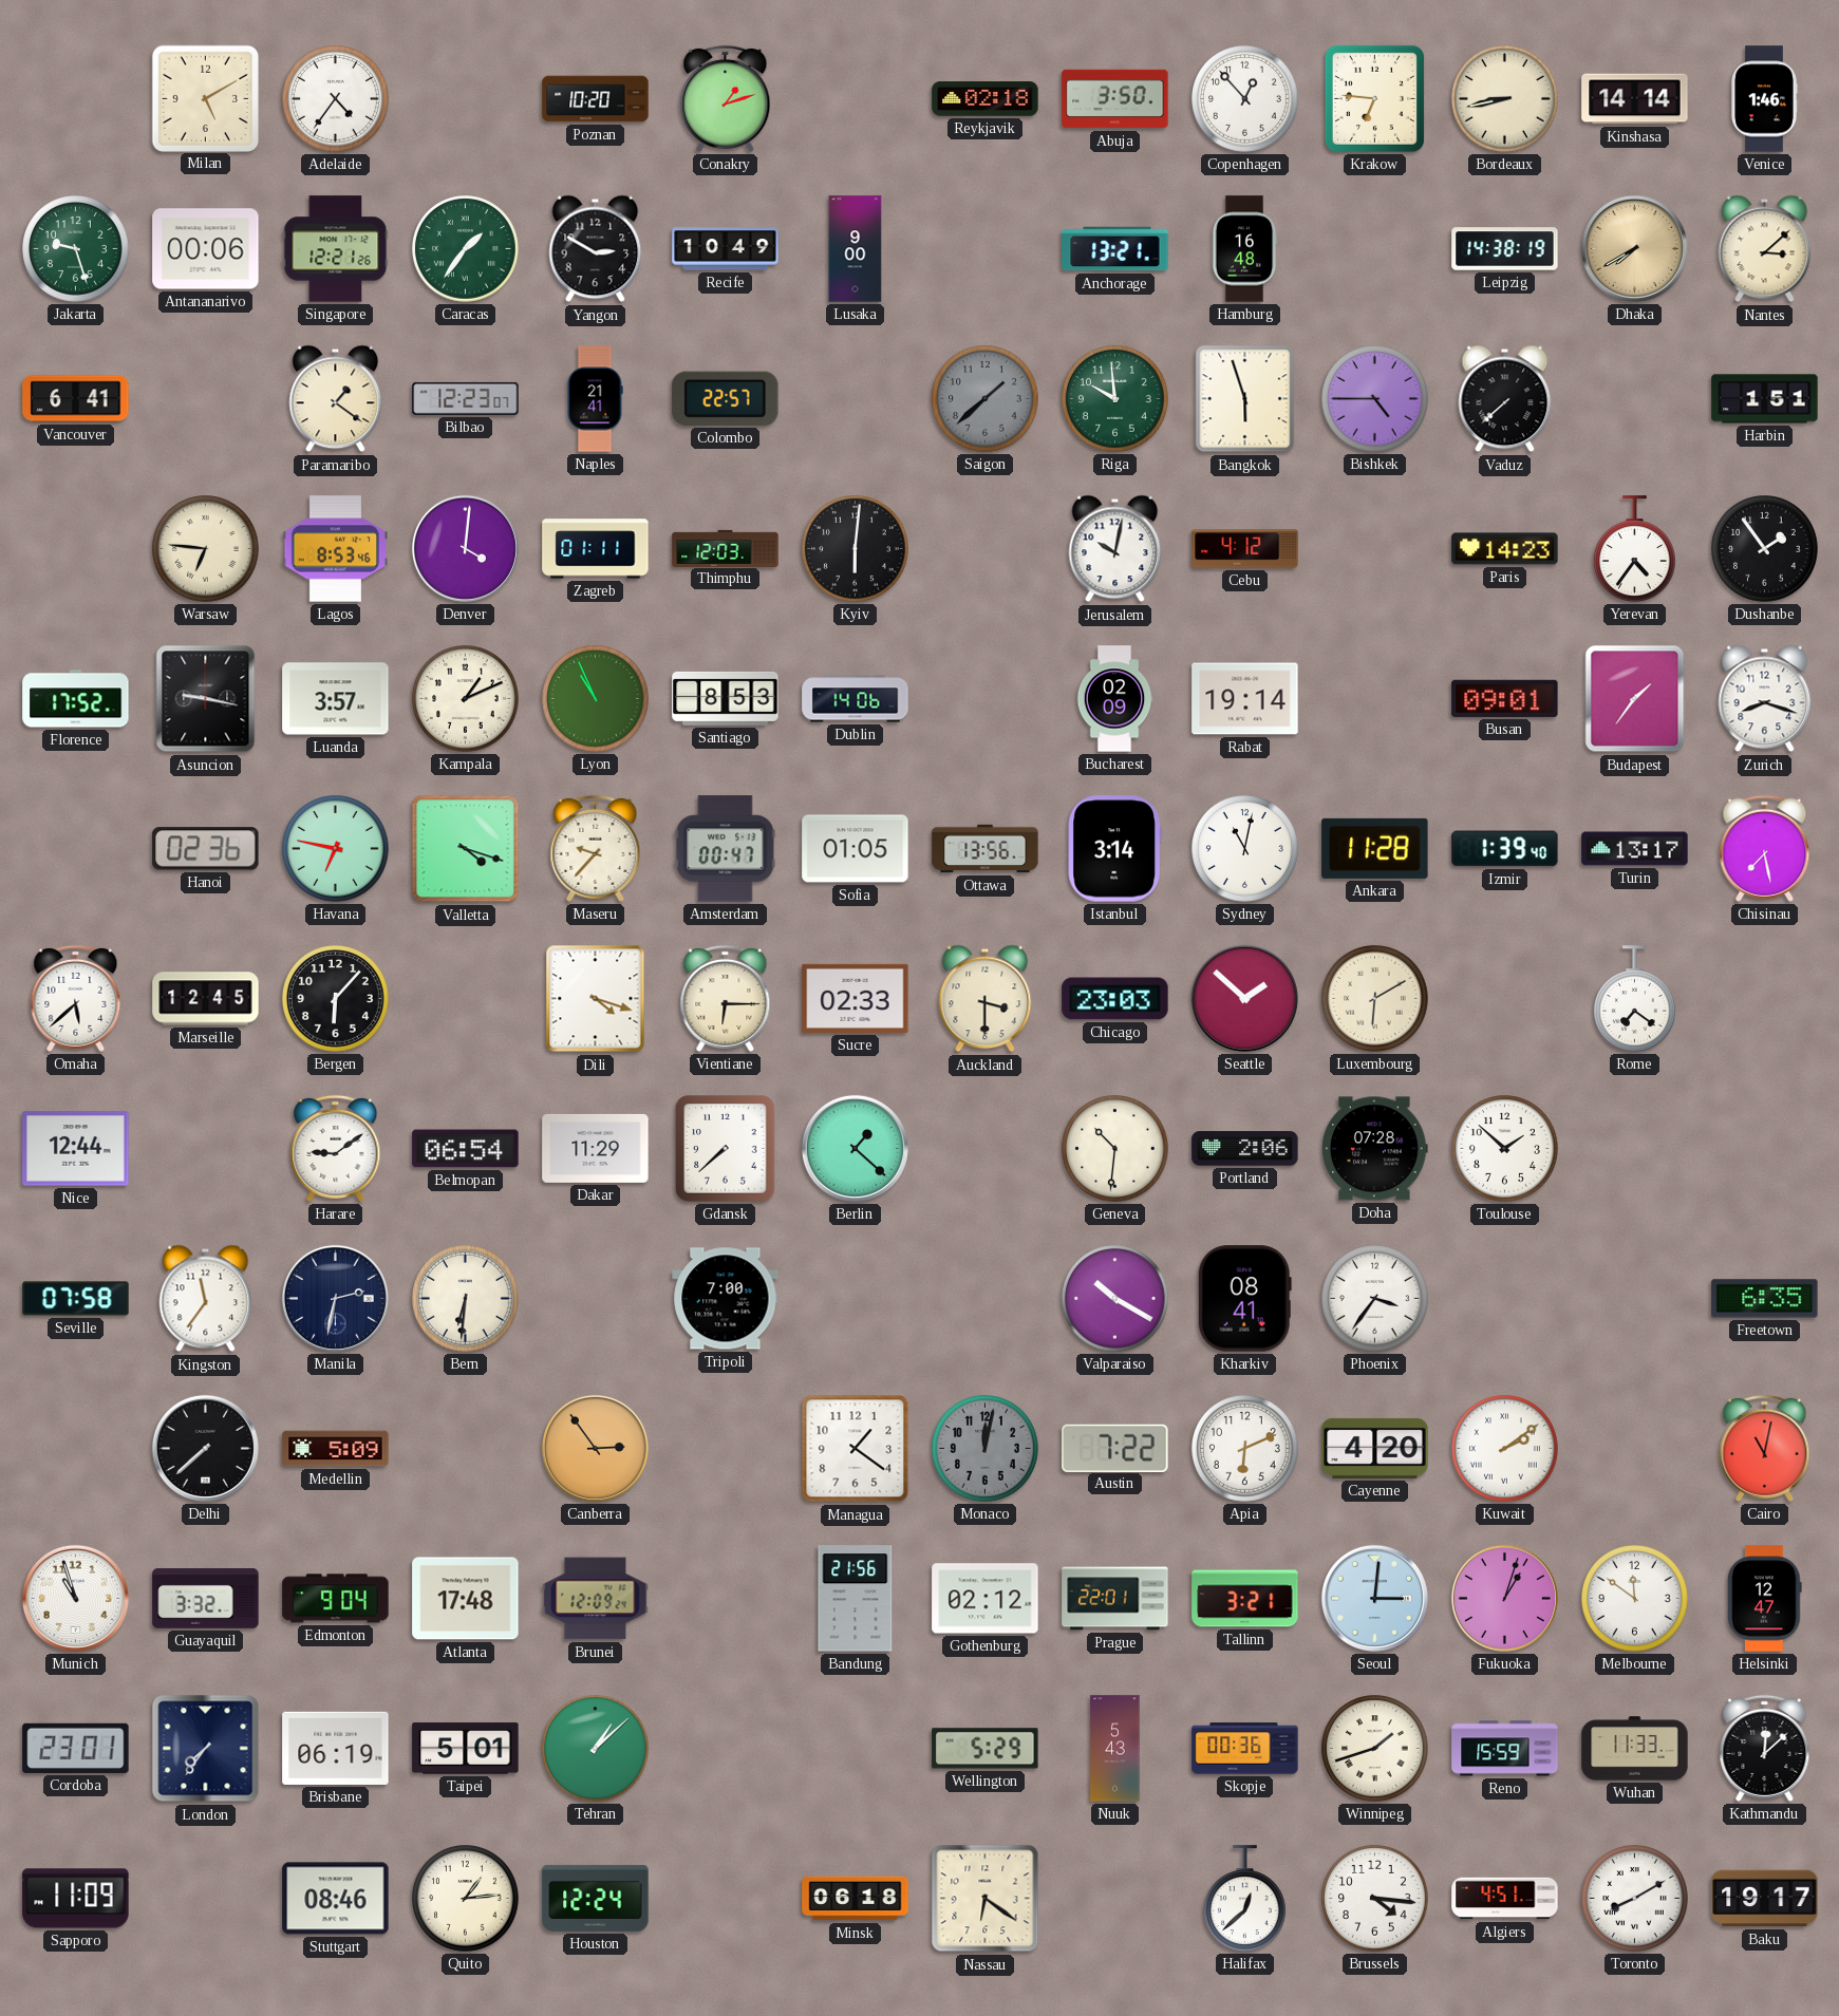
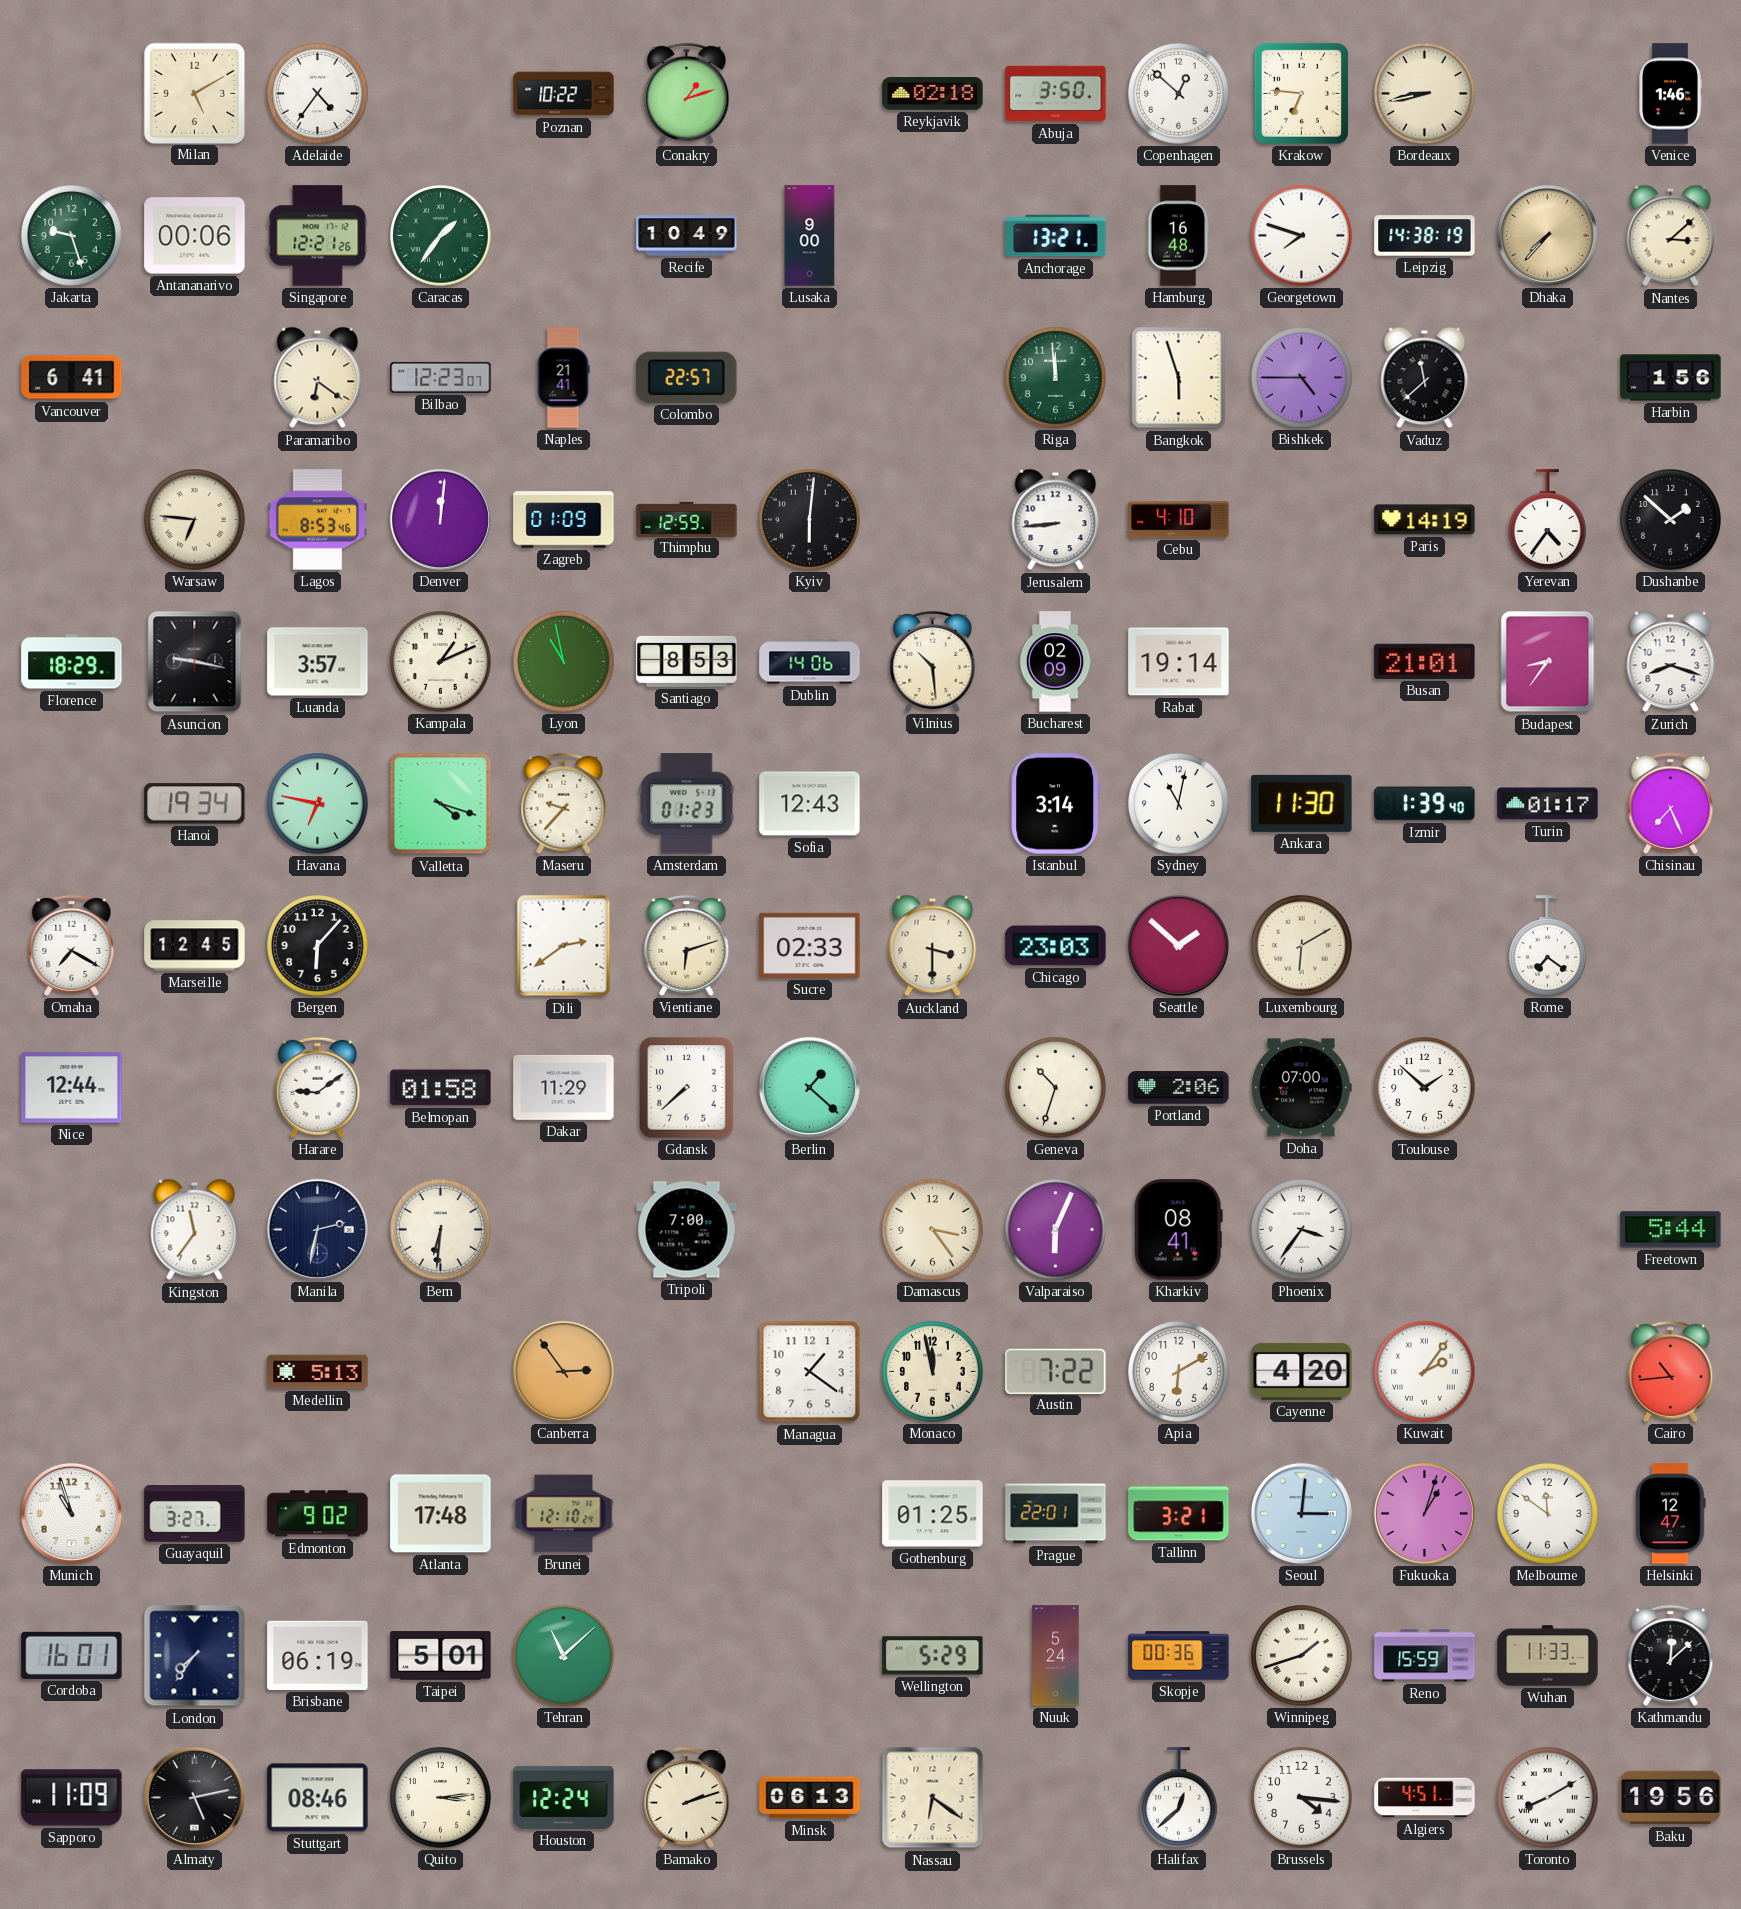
Poznan: 10:20 -> 10:22 (564, 94)
Copenhagen: 12:53 -> 12:52 (1179, 94)
Kinshasa: 14:14 -> none (1635, 99)
Yangon: 2:50 -> none (596, 249)
Georgetown: none -> 7:48 (1302, 236)
Dhaka: 7:40 -> 7:37 (1547, 235)
Paramaribo: 1:21 -> 6:21 (318, 378)
Saigon: 1:38 -> none (986, 399)
Riga: 9:59 -> 11:59 (1056, 378)
Vaduz: 7:38 -> 11:38 (1425, 378)
Harbin: 1:51 -> 1:56 (1671, 378)
Denver: 4:01 -> 12:01 (440, 519)
Zagreb: 01:11 -> 01:09 (564, 520)
Thimphu: 12:03 -> 12:59 (687, 519)
Jerusalem: 10:02 -> 8:44 (1056, 520)
Cebu: 4:12 -> 4:10 (1179, 520)
Paris: 14:23 -> 14:19 (1425, 520)
Dushanbe: 1:54 -> 1:52 (1671, 520)
Florence: 17:52 -> 18:29 (72, 662)
Lyon: 10:56 -> 10:58 (564, 662)
Vilnius: none -> 10:29 (933, 661)
Busan: 09:01 -> 21:01 (1425, 661)
Budapest: 1:36 -> 8:36 (1548, 662)
Hanoi: 02:36 -> 19:34 (195, 804)
Amsterdam: 00:47 -> 01:23 (687, 804)
Sofia: 01:05 -> 12:43 (810, 804)
Ottawa: 13:56 -> none (986, 849)
Ankara: 11:28 -> 11:30 (1302, 803)
Turin: 13:17 -> 01:17 (1548, 804)
Chisinau: 7:28 -> 7:26 (1671, 803)
Omaha: 5:38 -> 7:20 (72, 945)
Dili: 4:18 -> 2:39 (564, 946)
Vientiane: 6:15 -> 6:12 (687, 945)
Belmopan: 06:54 -> 01:58 (441, 1088)
Geneva: 10:31 -> 10:33 (1056, 1088)
Doha: 07:28 -> 07:00 (1302, 1088)
Seville: 07:58 -> none (76, 1299)
Damascus: none -> 3:24 (933, 1230)
Valparaiso: 10:20 -> 6:04 (1056, 1230)
Freetown: 6:35 -> 5:44 (1671, 1230)
Delhi: 7:38 -> none (205, 1448)
Medellin: 5:09 -> 5:13 (318, 1372)
Monaco: 12:02 -> 11:58 (933, 1372)
Monaco dial: grey -> cream (933, 1372)
Apia: 6:11 -> 6:10 (1179, 1372)
Kuwait: 2:09 -> 2:06 (1425, 1372)
Cairo: 11:02 -> 10:44 (1671, 1371)
Guayaquil: 3:32 -> 3:27 (195, 1514)
Edmonton: 9:04 -> 9:02 (318, 1514)
Brunei: 12:09 -> 12:10 (564, 1514)
Bandung: 21:56 -> none (856, 1599)
Gothenburg: 02:12 -> 01:25 (933, 1514)
Cordoba: 23:01 -> 16:01 (72, 1655)
Tehran: 1:08 -> 11:08 (564, 1656)
Nuuk: 5:43 -> 5:24 (1056, 1656)
Almaty: none -> 5:13 (194, 1797)
Quito: 1:14 -> 3:14 (441, 1798)
Bamako: none -> 2:12 (687, 1797)
Minsk: 06:18 -> 06:13 (810, 1798)
Baku: 19:17 -> 19:56 (1671, 1798)
